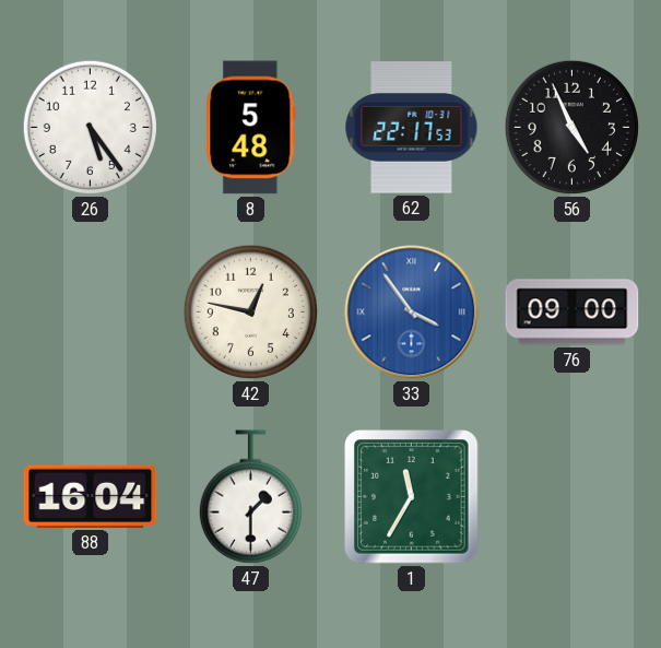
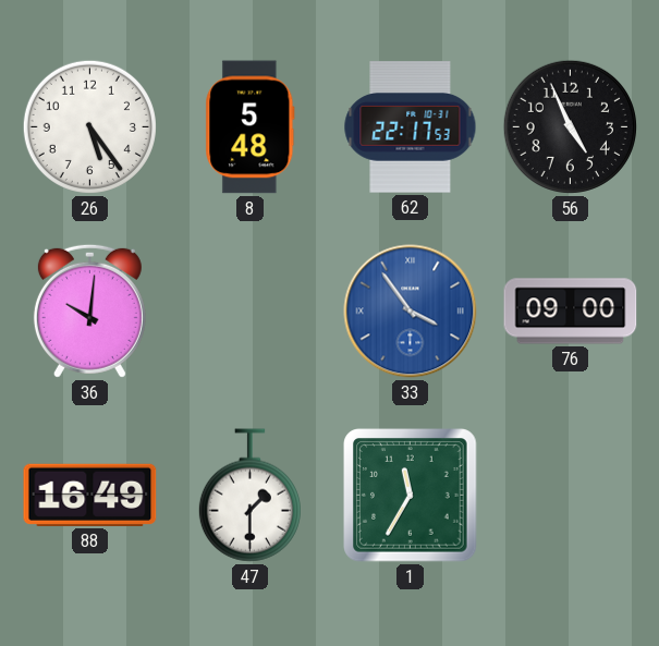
36: none -> 10:01 (89, 310)
42: 12:47 -> none (250, 311)
88: 16:04 -> 16:49 (90, 495)
